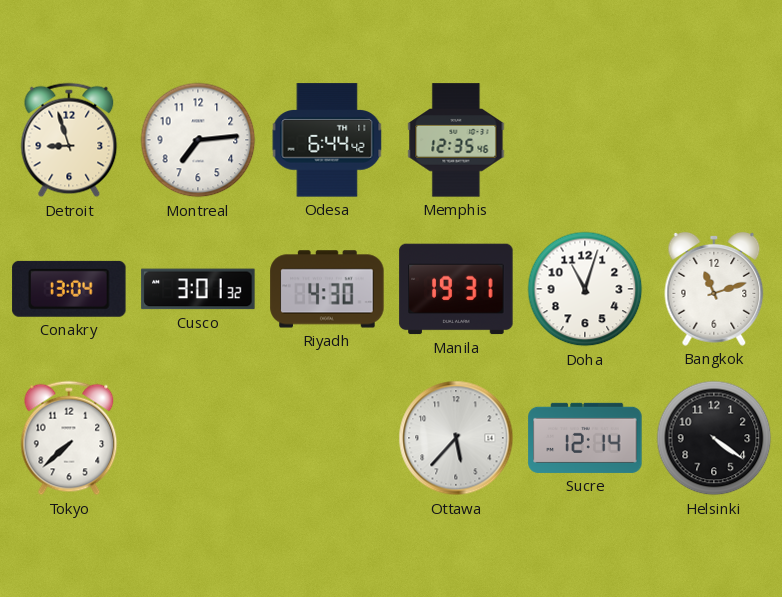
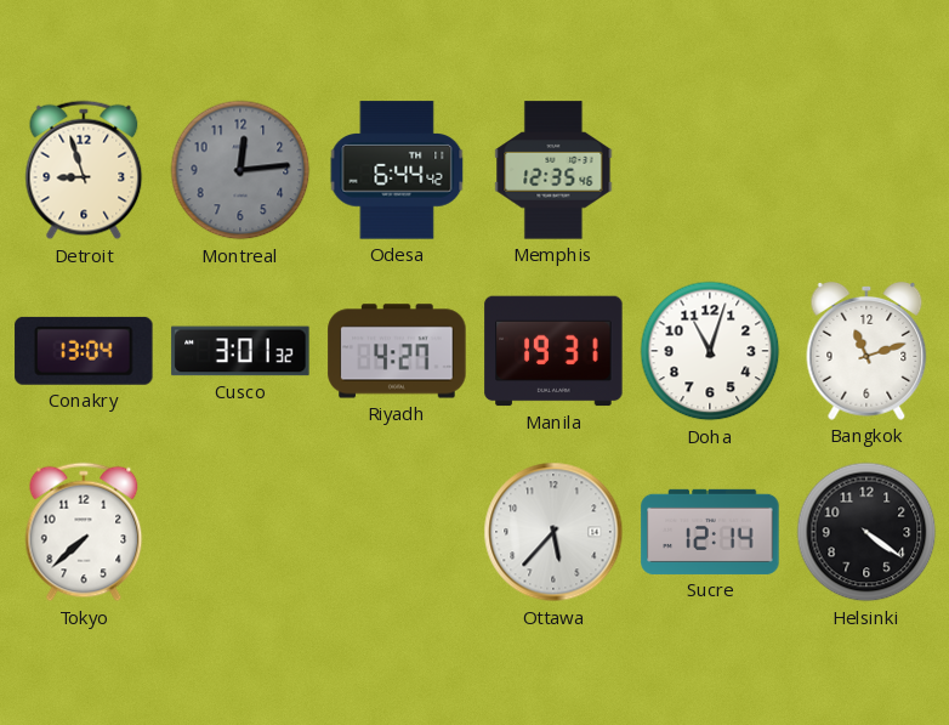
Montreal: 7:14 -> 12:14 (240, 170)
Montreal dial: white -> grey (240, 170)
Riyadh: 4:30 -> 4:27 (397, 351)
